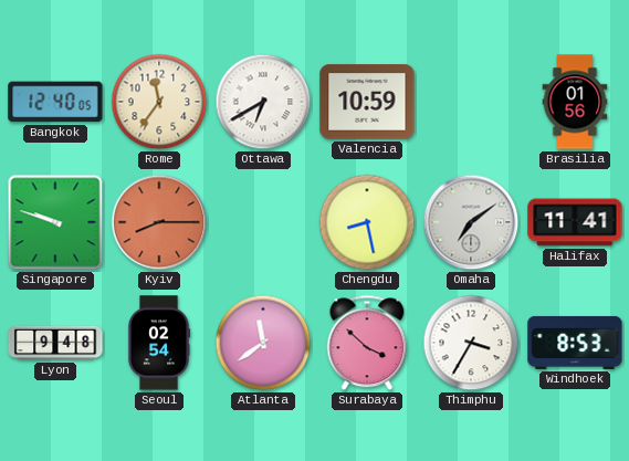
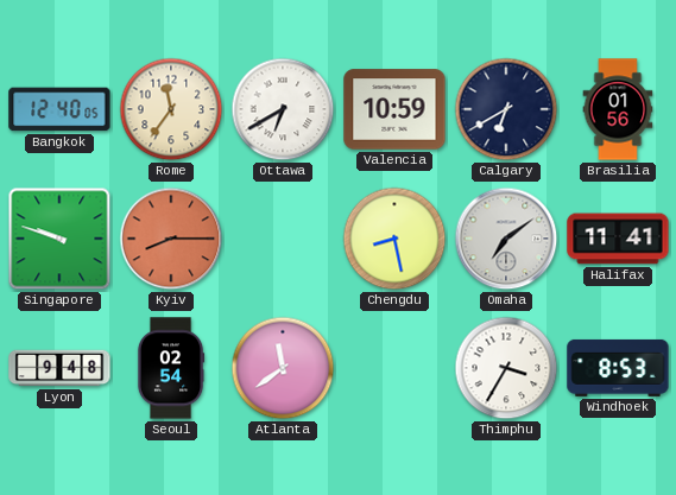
Calgary: none -> 6:40 (506, 109)
Surabaya: 3:52 -> none (367, 343)
